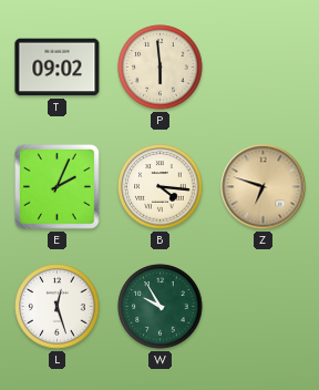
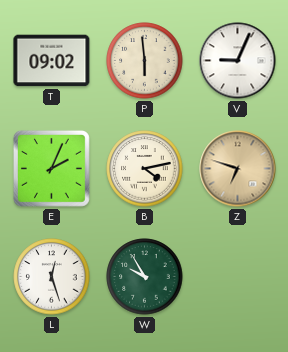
V: none -> 9:04 (238, 61)
B: 4:16 -> 4:13 (145, 169)
